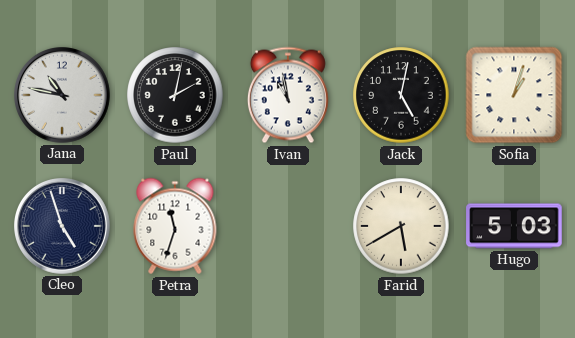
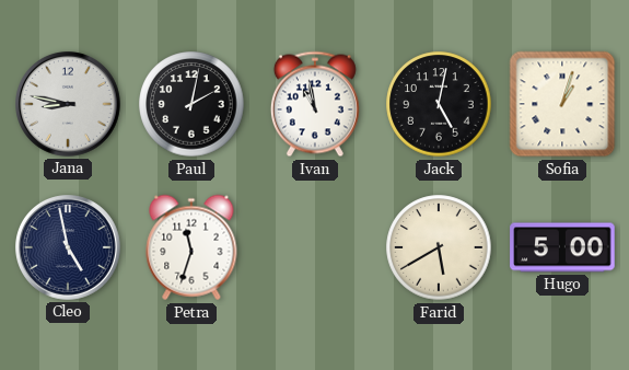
Jana: 10:47 -> 8:47 (69, 105)
Cleo: 4:57 -> 4:58 (69, 248)
Hugo: 5:03 -> 5:00 (562, 247)
